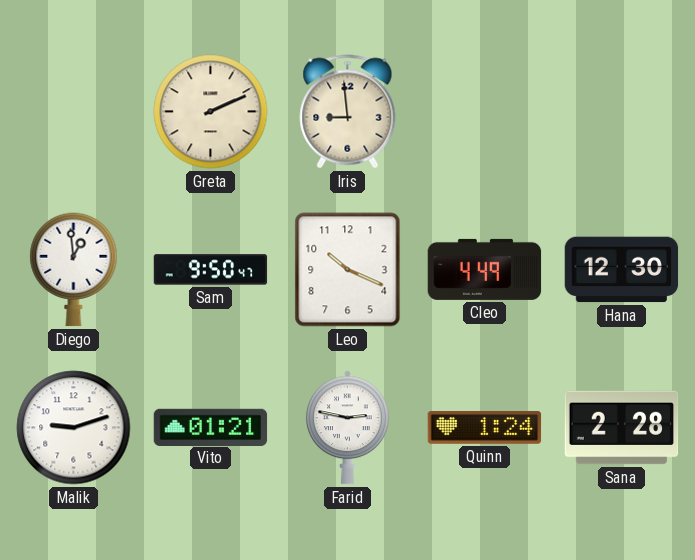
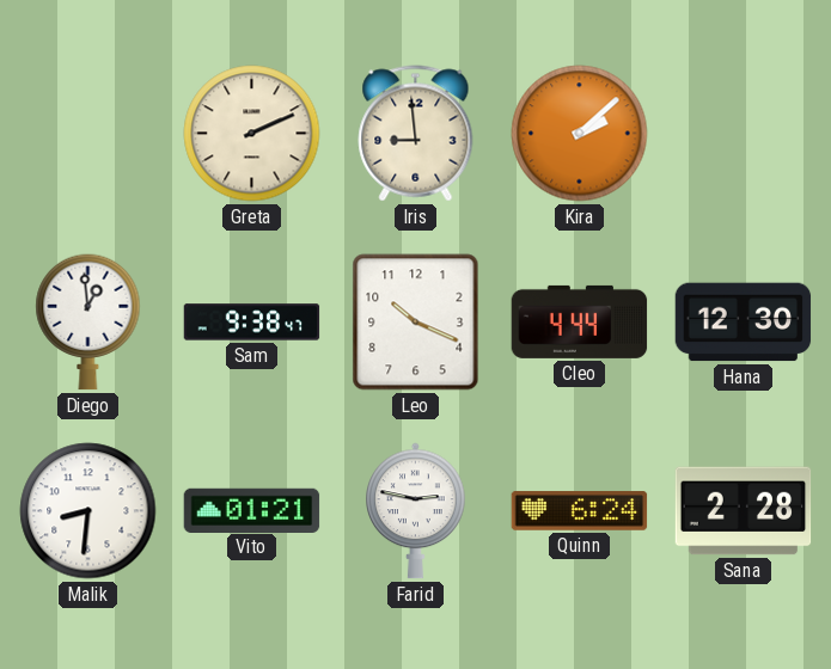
Kira: none -> 2:08 (580, 134)
Sam: 9:50 -> 9:38 (252, 323)
Cleo: 4:49 -> 4:44 (580, 321)
Malik: 9:12 -> 8:31 (88, 511)
Quinn: 1:24 -> 6:24 (580, 511)
